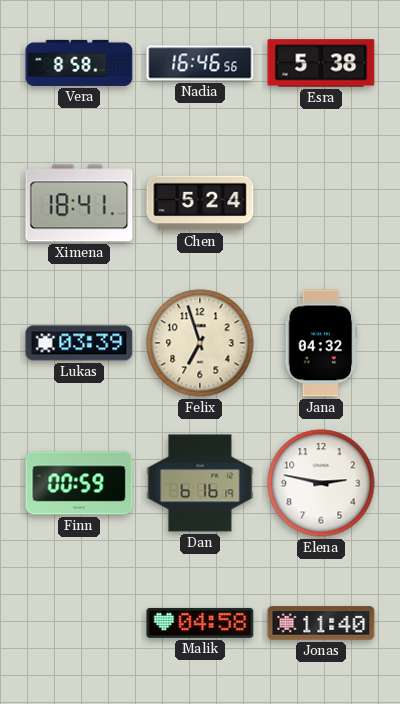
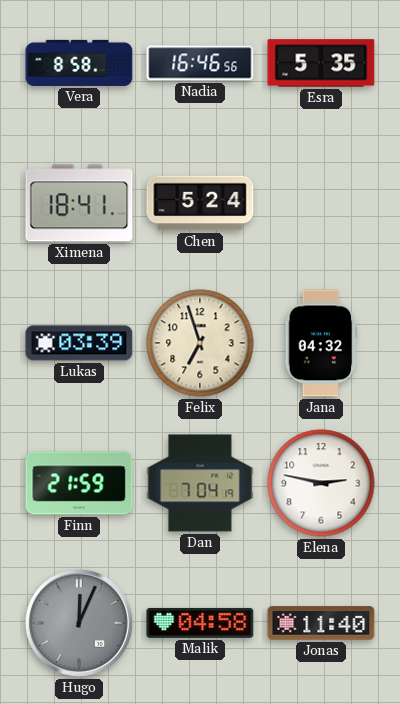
Esra: 5:38 -> 5:35 (321, 63)
Finn: 00:59 -> 21:59 (79, 483)
Dan: 6:16 -> 7:04 (200, 483)
Hugo: none -> 12:04 (79, 623)
